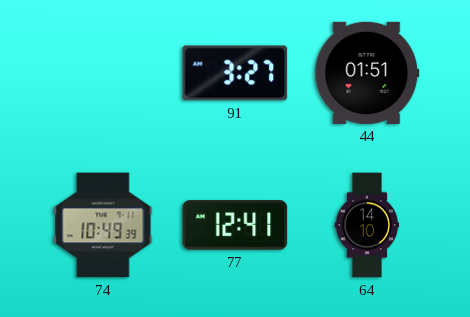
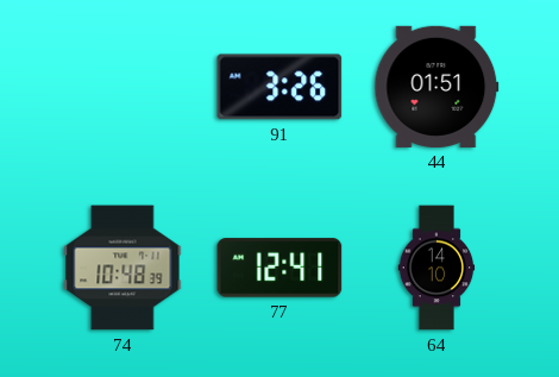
91: 3:27 -> 3:26 (279, 87)
74: 10:49 -> 10:48 (123, 268)
